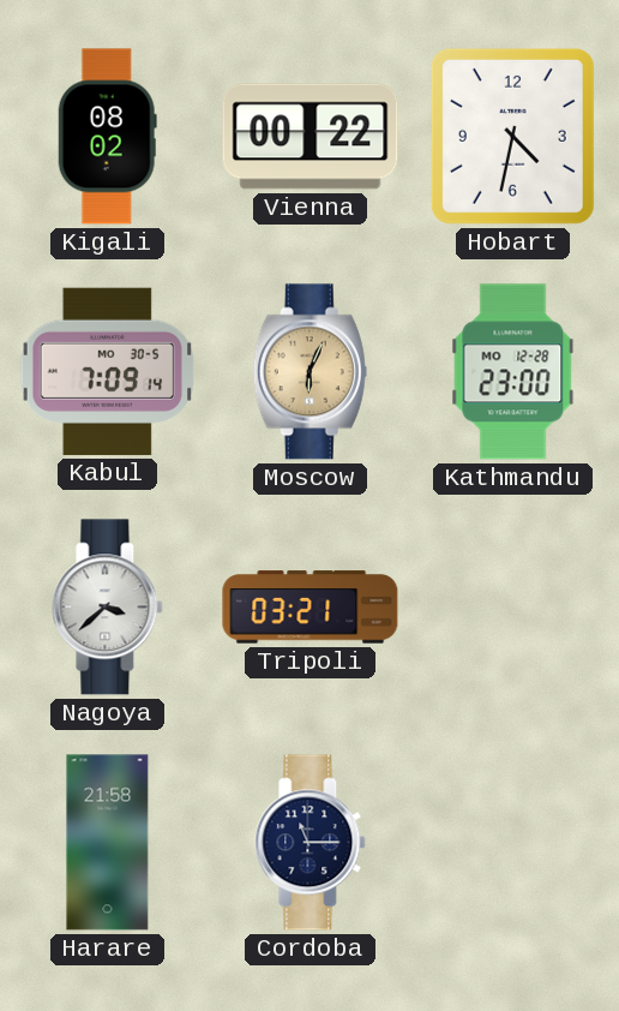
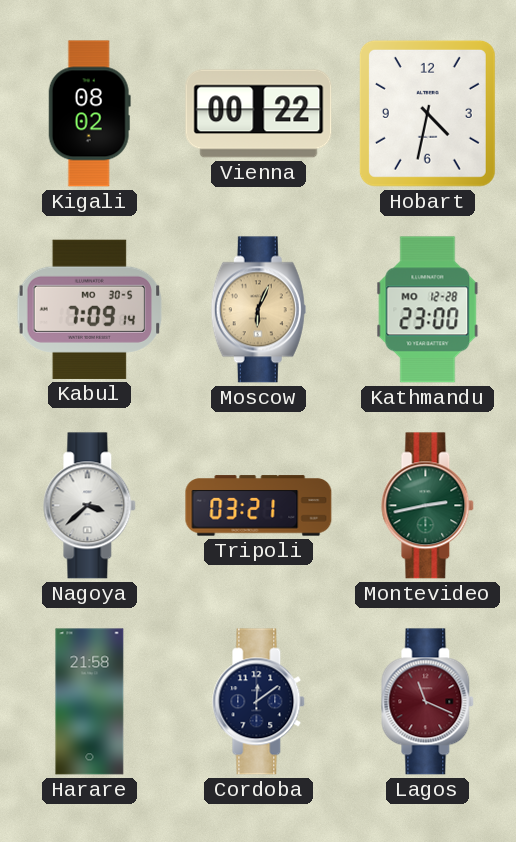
Montevideo: none -> 2:43 (428, 506)
Cordoba: 11:15 -> 12:09 (259, 702)
Lagos: none -> 11:19 (428, 702)
